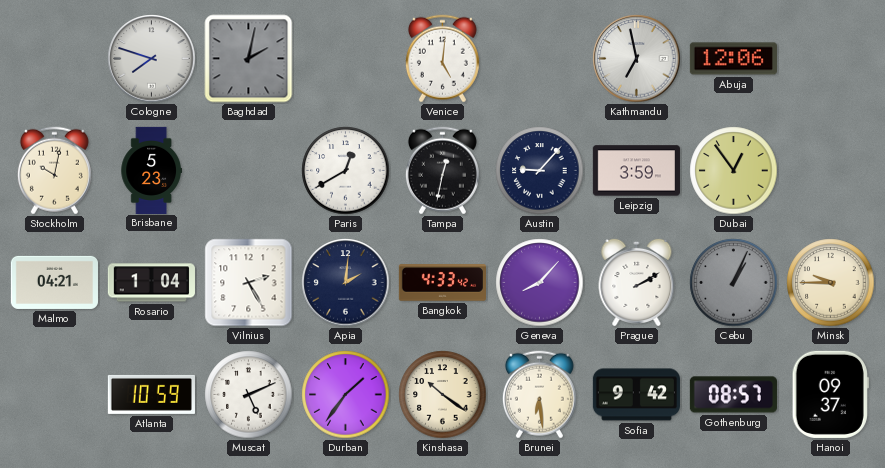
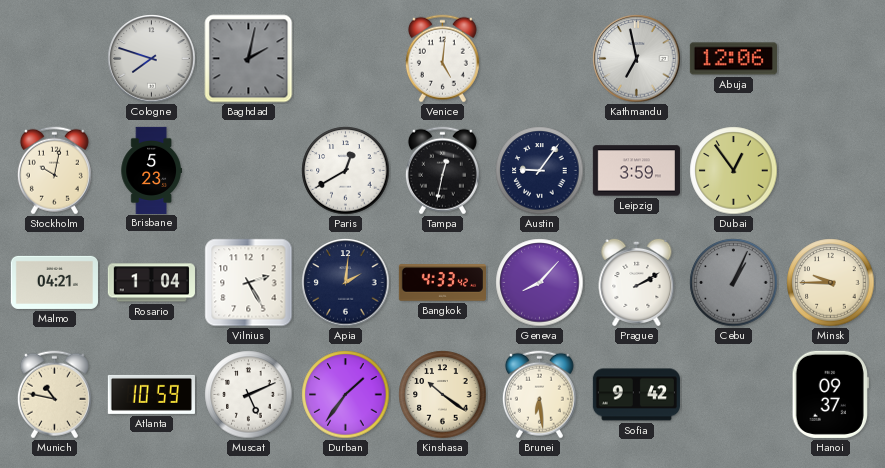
Austin: 9:07 -> 9:06 (540, 171)
Munich: none -> 10:47 (54, 395)
Gothenburg: 08:57 -> none (733, 395)
